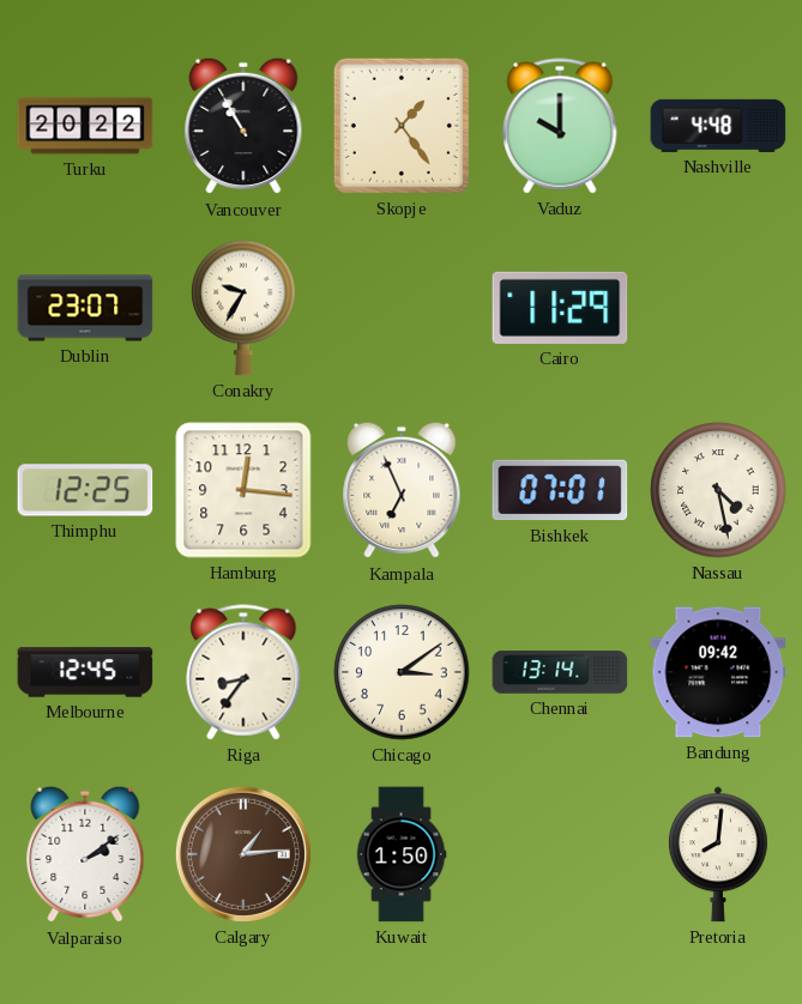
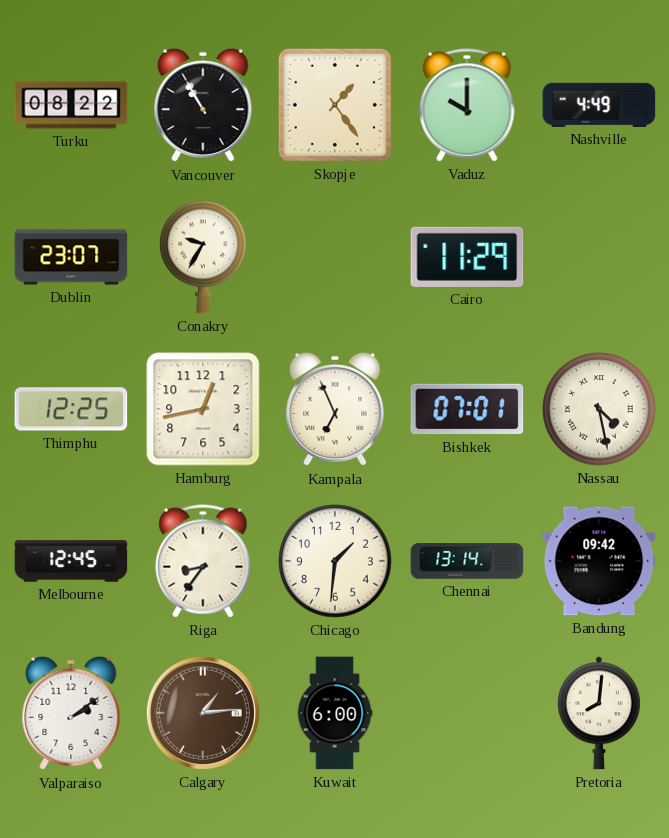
Turku: 20:22 -> 08:22 (71, 105)
Nashville: 4:48 -> 4:49 (599, 105)
Hamburg: 12:16 -> 12:43 (203, 409)
Chicago: 3:09 -> 1:31 (335, 561)
Kuwait: 1:50 -> 6:00 (335, 713)
